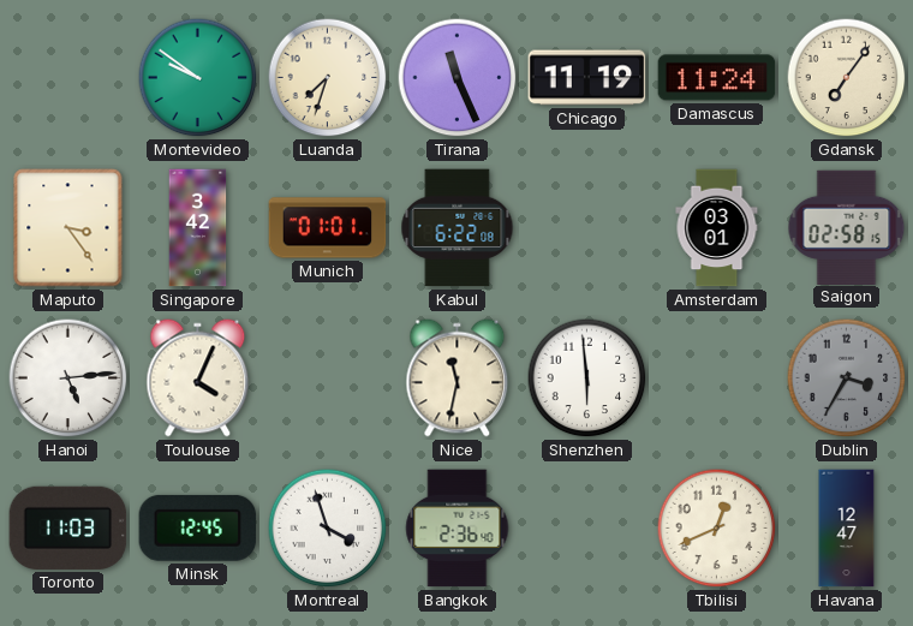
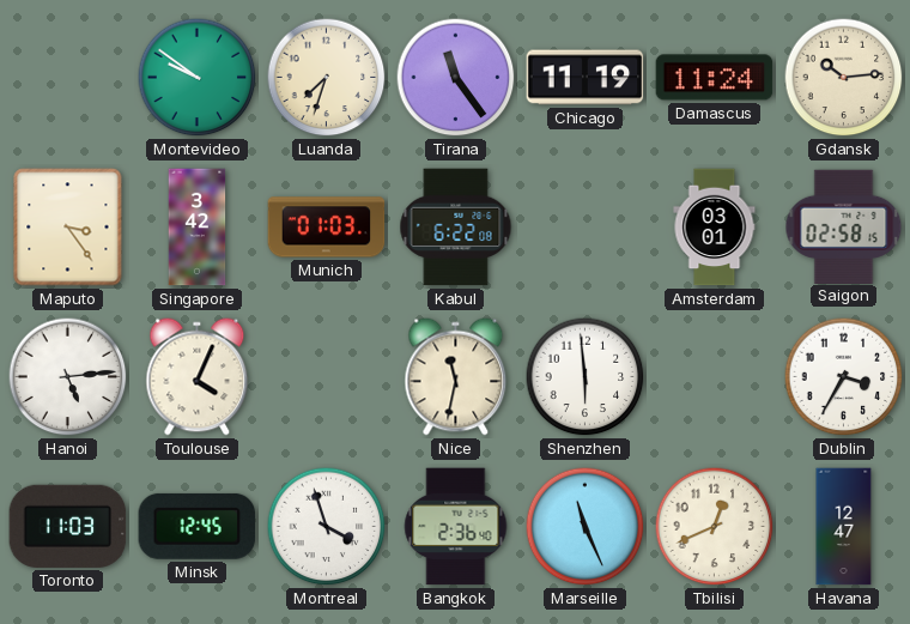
Tirana: 11:26 -> 11:24 (456, 78)
Gdansk: 7:06 -> 10:14 (844, 78)
Munich: 01:01 -> 01:03 (327, 228)
Dublin dial: grey -> white (844, 377)
Marseille: none -> 11:26 (586, 527)
